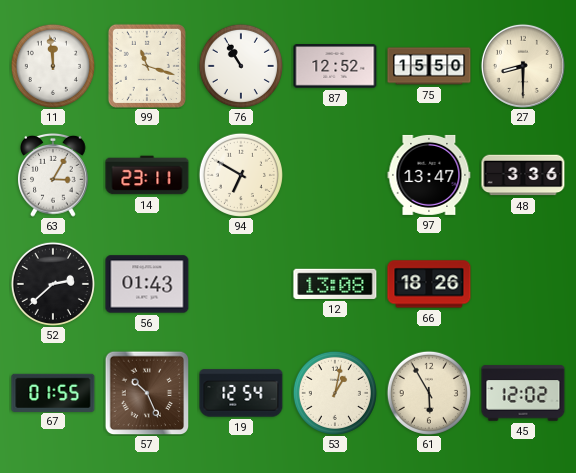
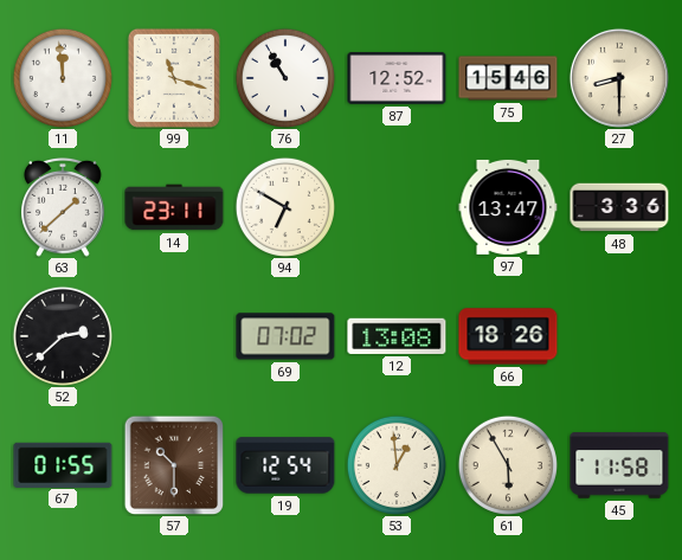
75: 15:50 -> 15:46 (508, 78)
63: 3:05 -> 1:38 (64, 207)
56: 01:43 -> none (147, 284)
69: none -> 07:02 (285, 336)
57: 10:26 -> 10:30 (174, 465)
53: 1:02 -> 12:59 (397, 465)
45: 12:02 -> 11:58 (619, 465)
